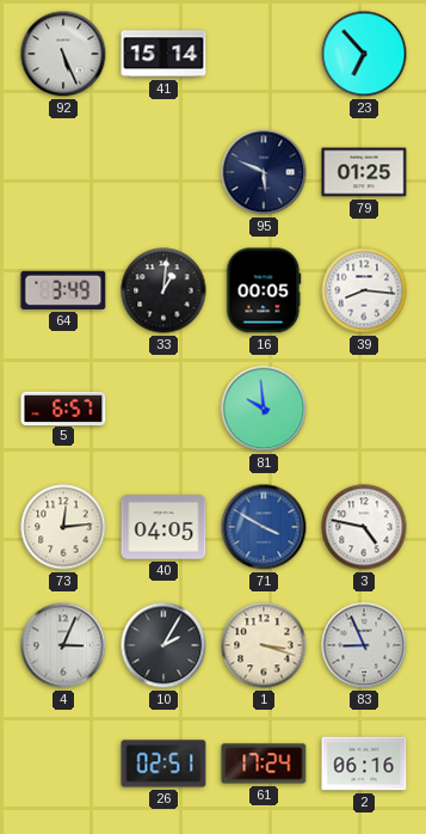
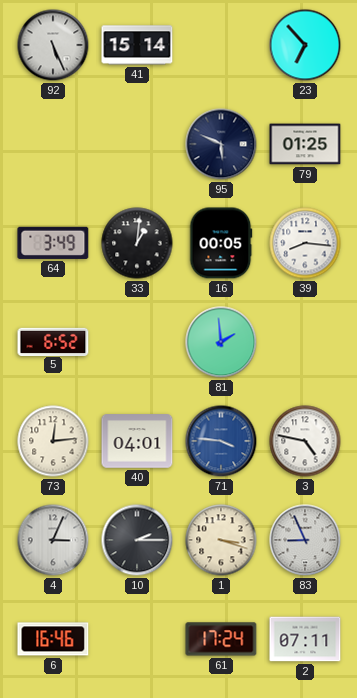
5: 6:57 -> 6:52 (53, 341)
81: 9:59 -> 1:59 (221, 342)
40: 04:05 -> 04:01 (137, 441)
71: 3:50 -> 3:46 (221, 441)
10: 2:05 -> 2:15 (137, 540)
6: none -> 16:46 (53, 639)
26: 02:51 -> none (163, 764)
2: 06:16 -> 07:11 (305, 639)
